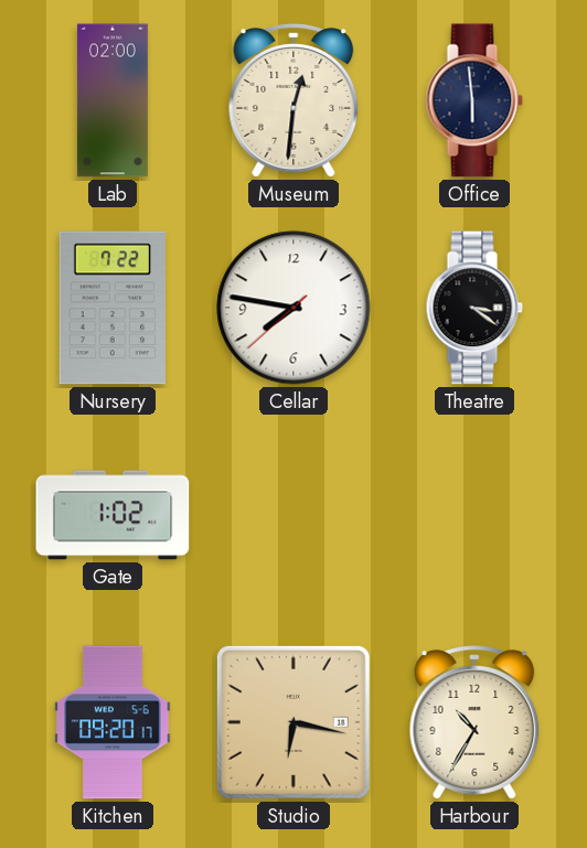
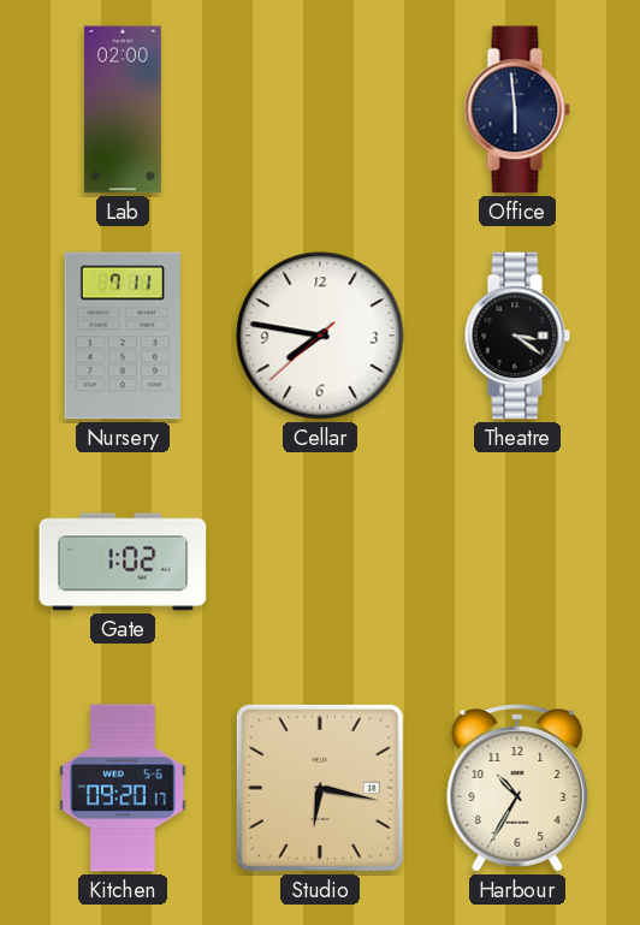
Museum: 12:31 -> none (293, 100)
Nursery: 7:22 -> 7:11 (122, 336)
